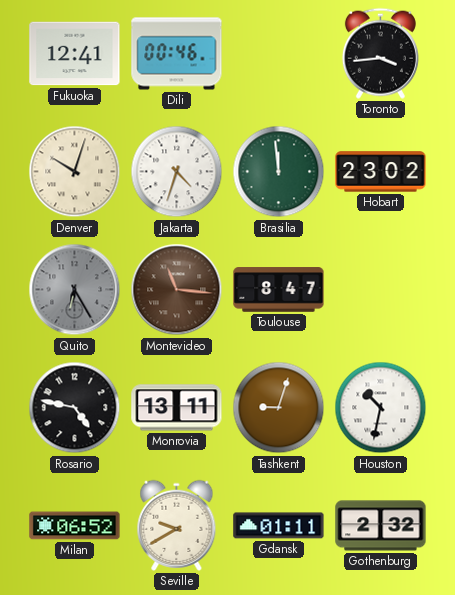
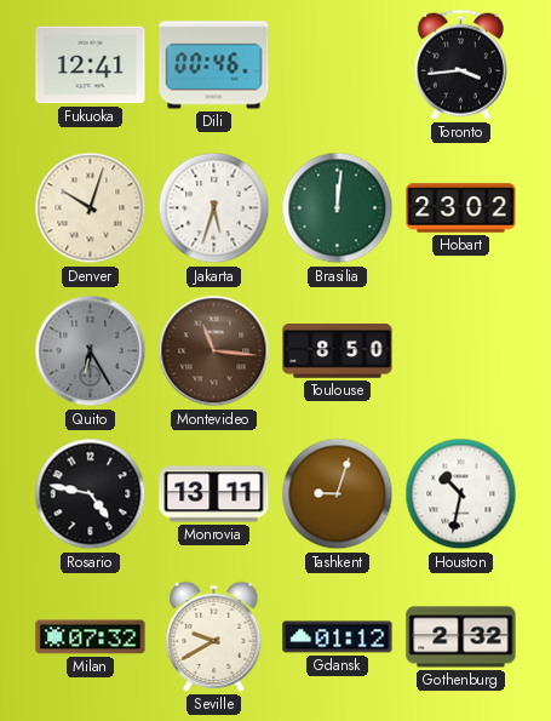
Jakarta: 4:33 -> 5:33 (214, 208)
Brasilia: 11:59 -> 12:01 (338, 208)
Toulouse: 8:47 -> 8:50 (338, 351)
Milan: 06:52 -> 07:32 (91, 637)
Gdansk: 01:11 -> 01:12 (338, 637)
